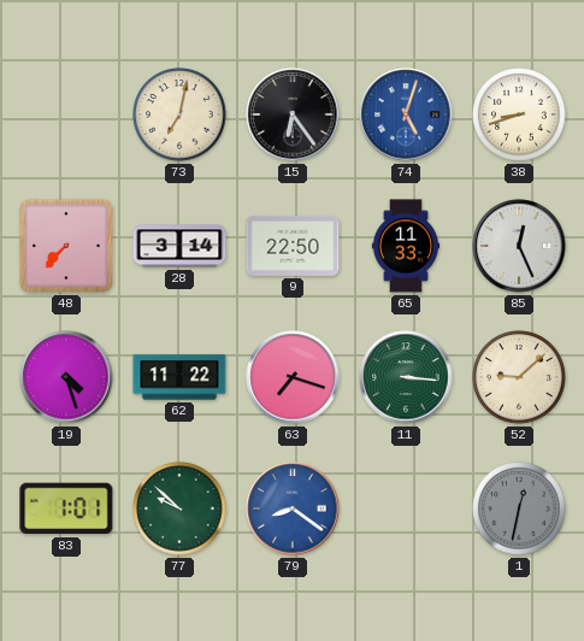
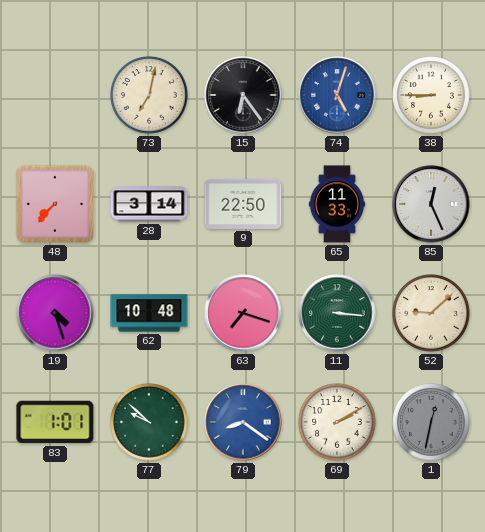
38: 8:42 -> 8:45 (431, 95)
62: 11:22 -> 10:48 (149, 313)
69: none -> 2:10 (337, 422)
